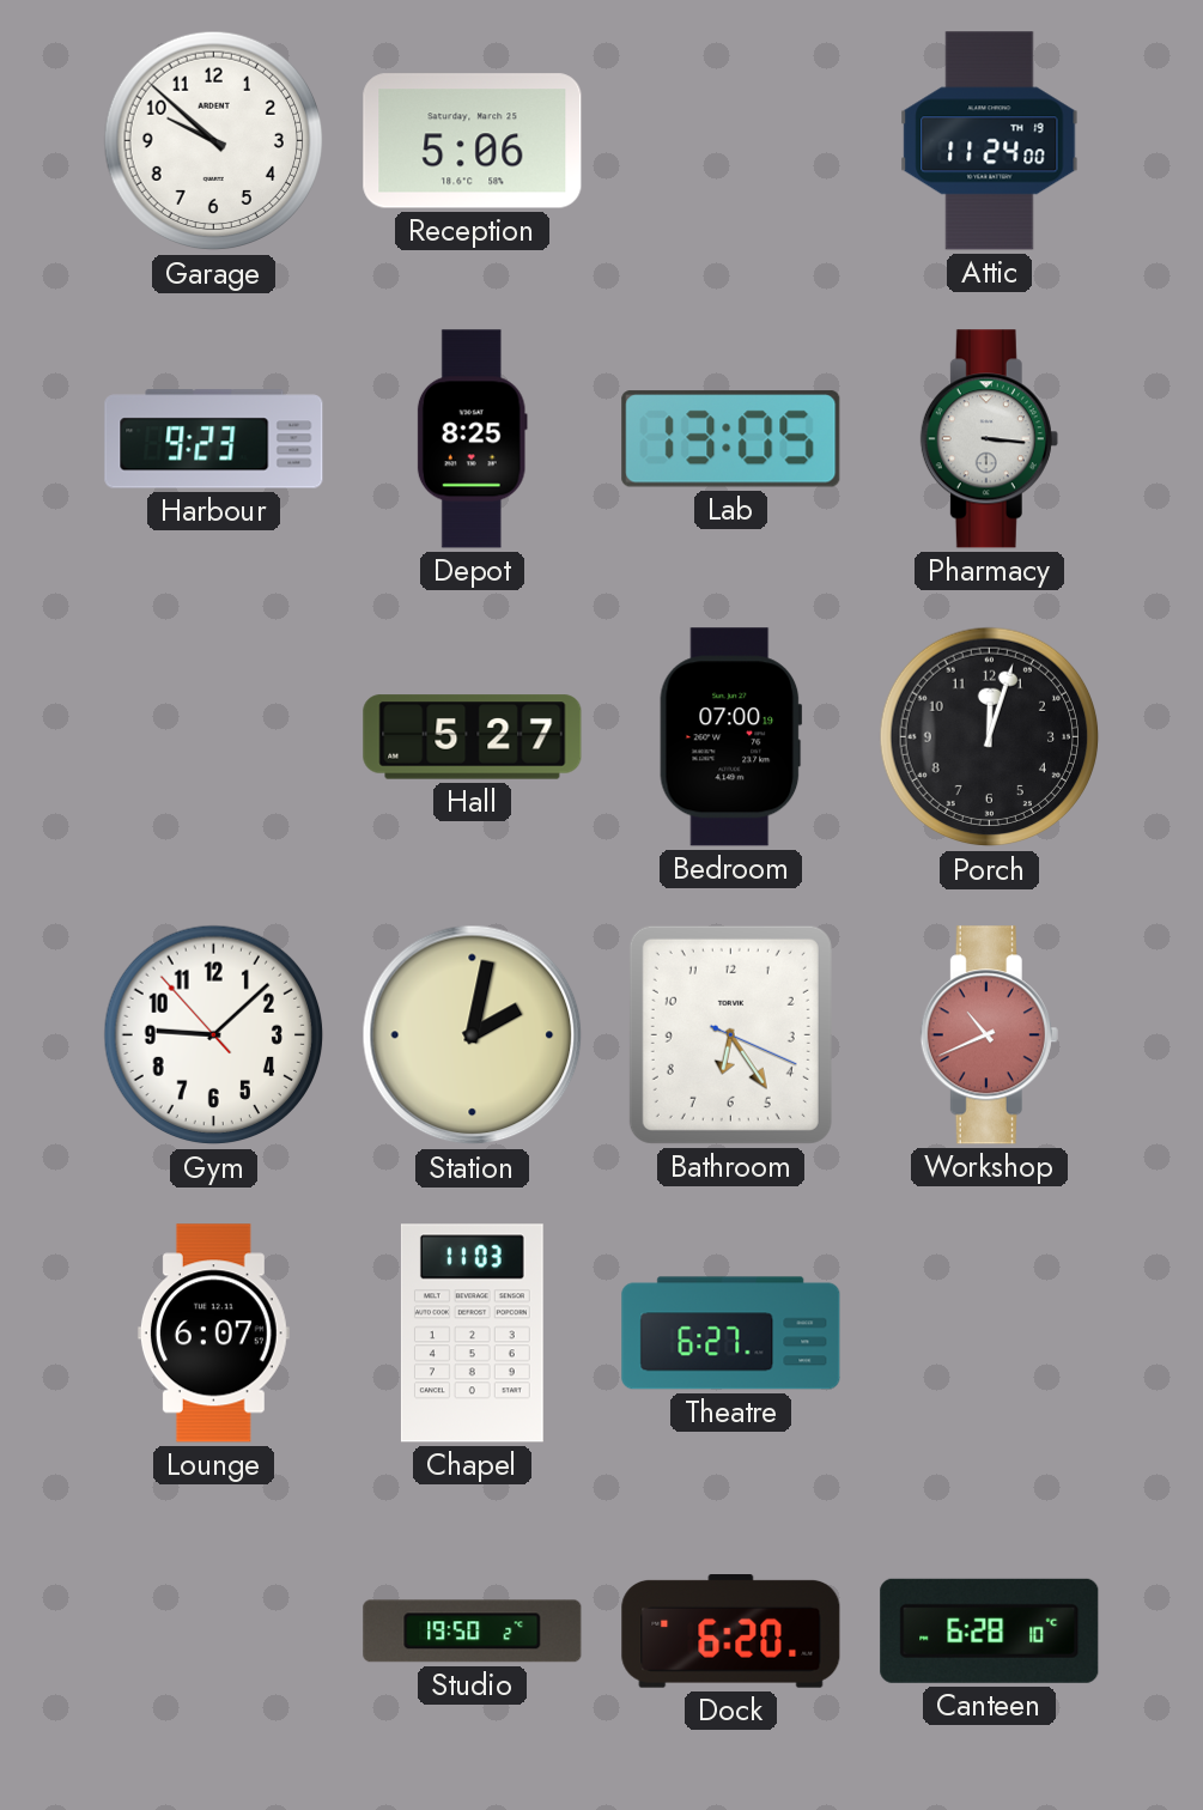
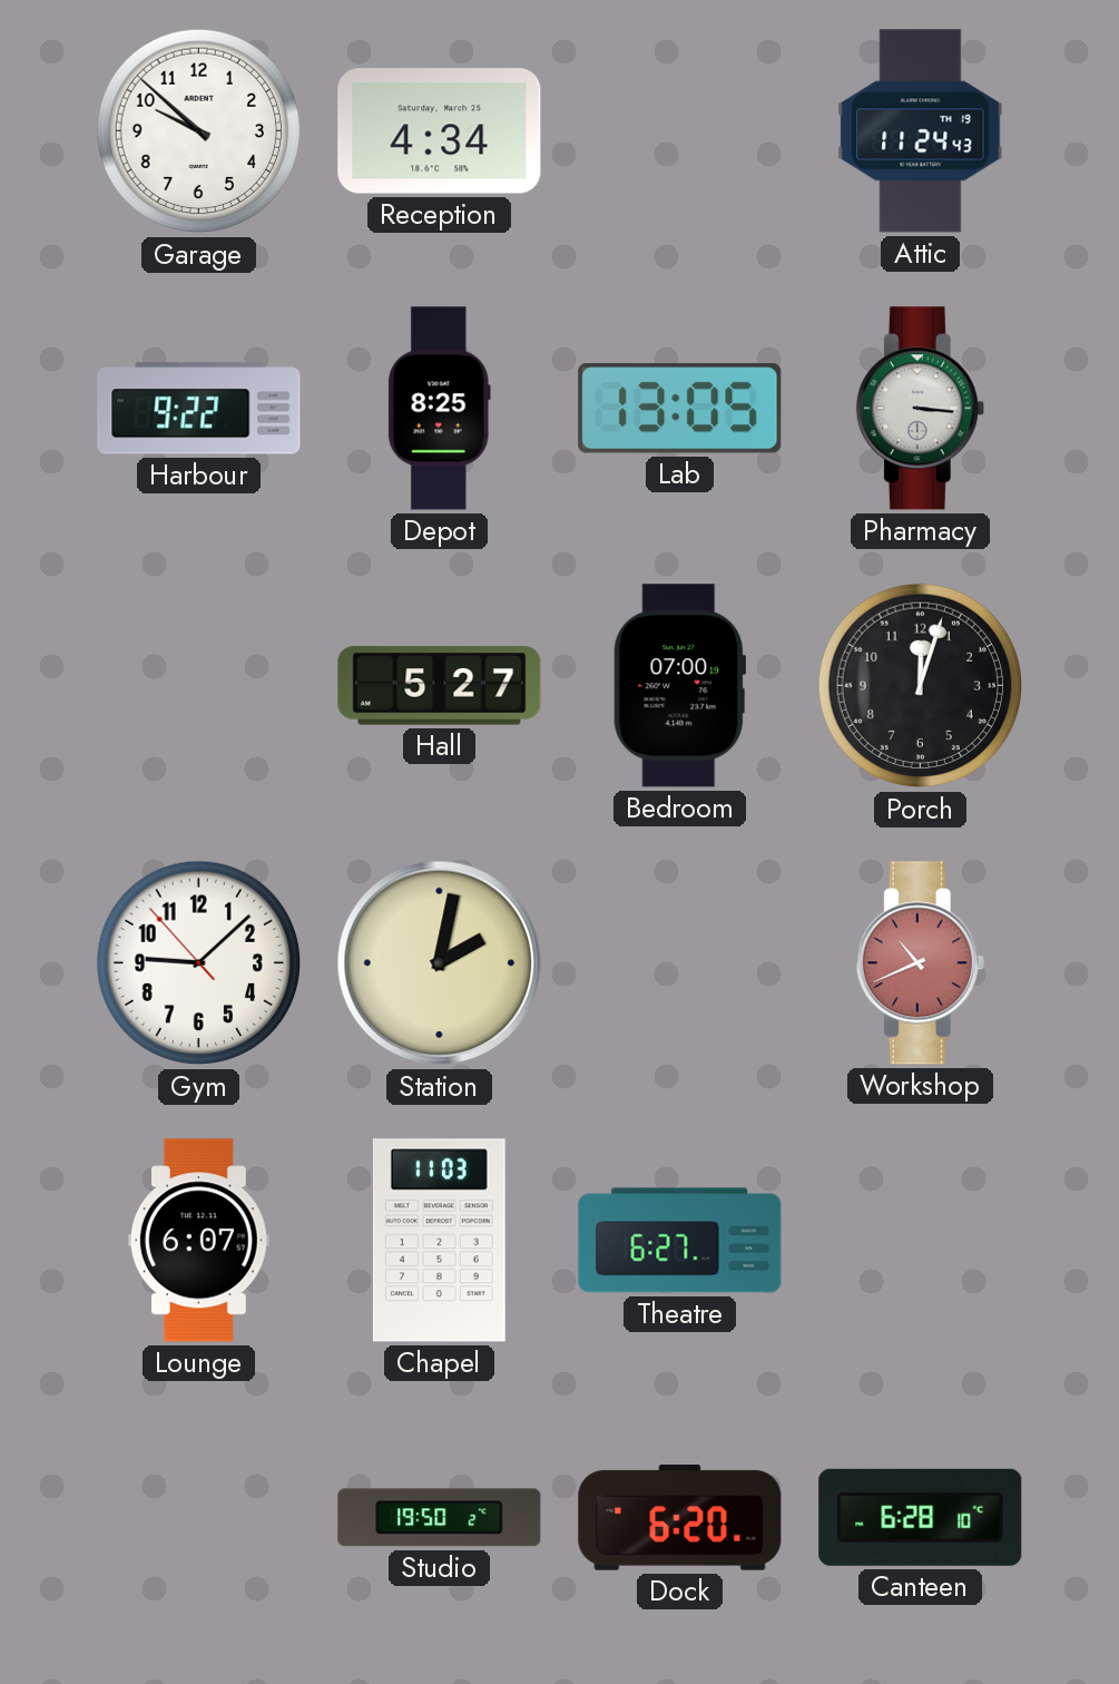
Reception: 5:06 -> 4:34 (440, 131)
Attic: 11:24:00 -> 11:24:43 (921, 131)
Harbour: 9:23 -> 9:22 (199, 409)
Bathroom: 6:24 -> none (730, 1034)
